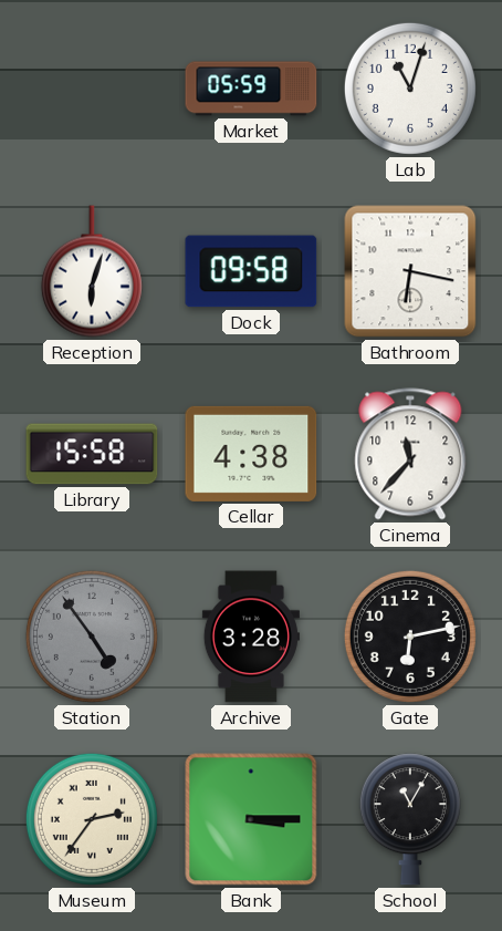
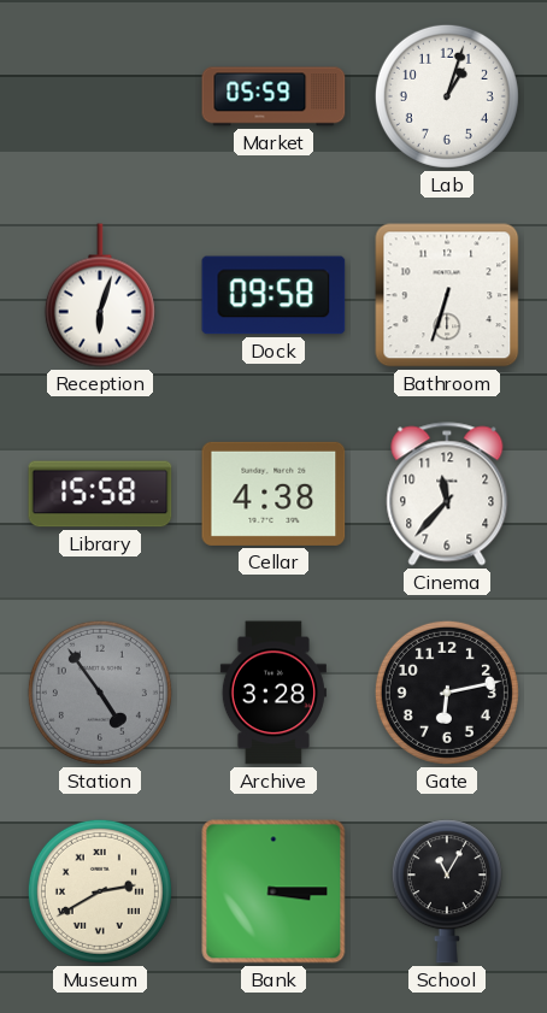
Lab: 11:03 -> 1:03 (447, 96)
Bathroom: 6:17 -> 6:33 (447, 295)
Museum: 2:36 -> 2:40 (100, 891)
